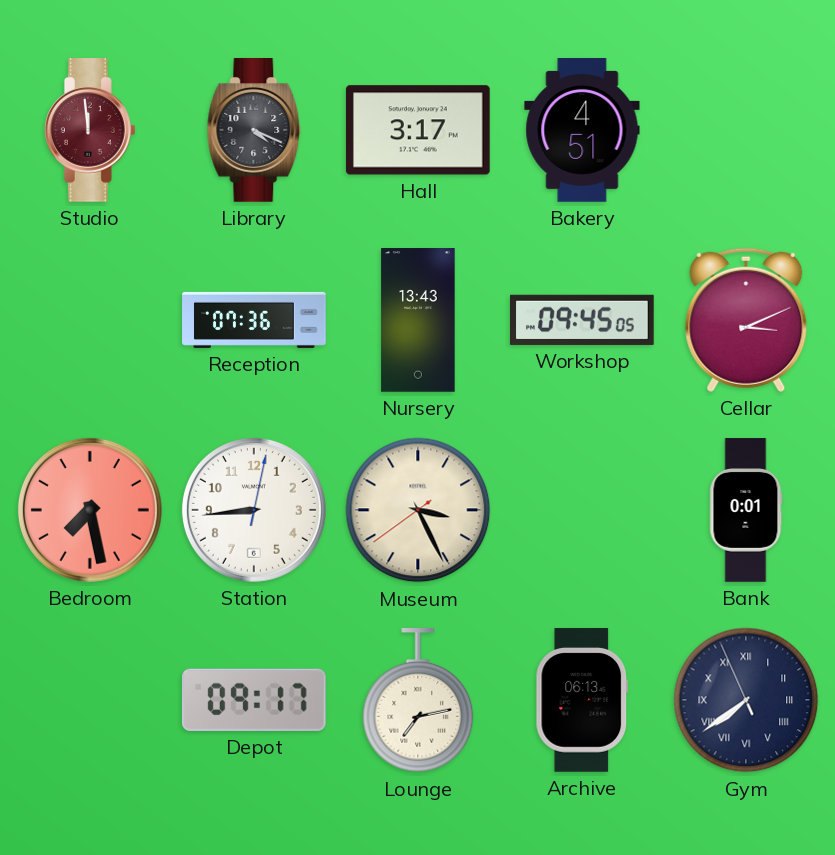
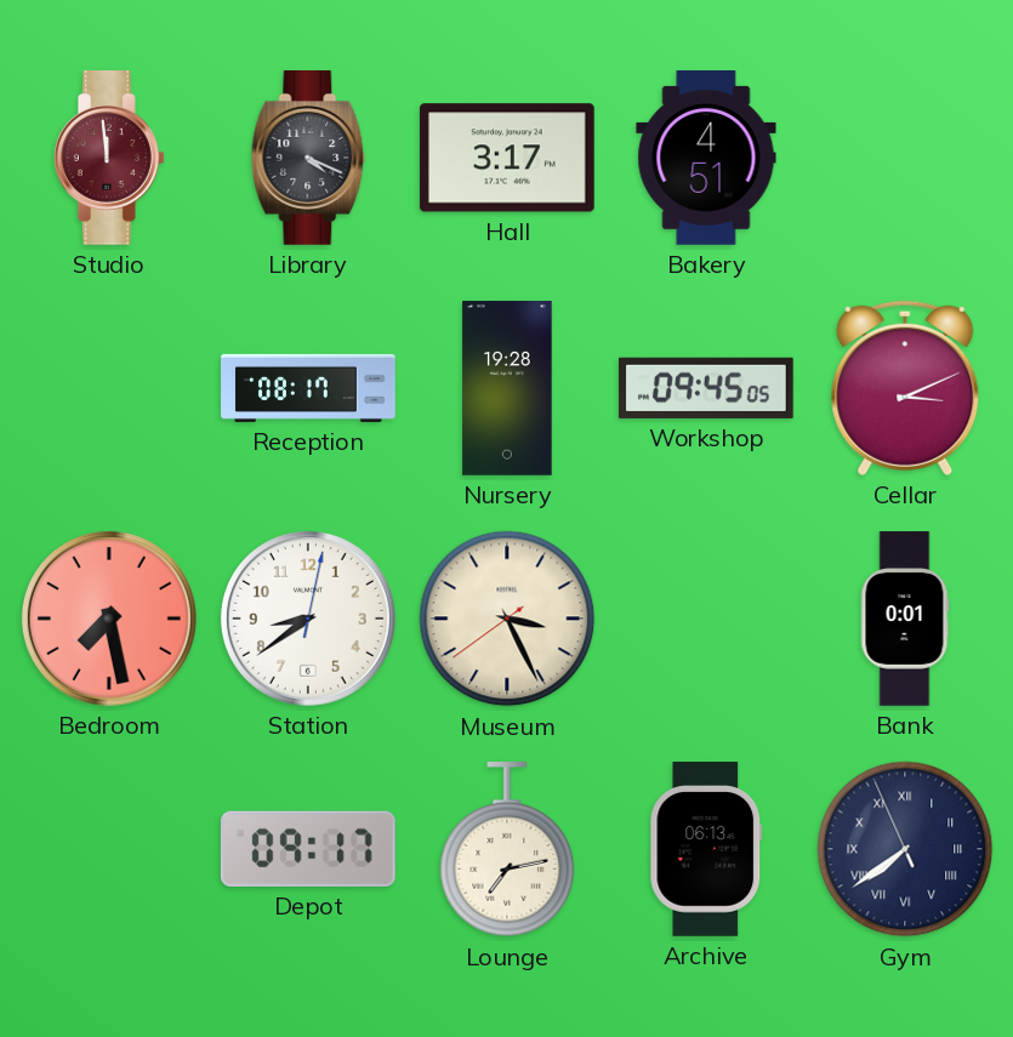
Reception: 07:36 -> 08:17 (308, 388)
Nursery: 13:43 -> 19:28 (507, 388)
Station: 8:44 -> 8:39 (308, 619)
